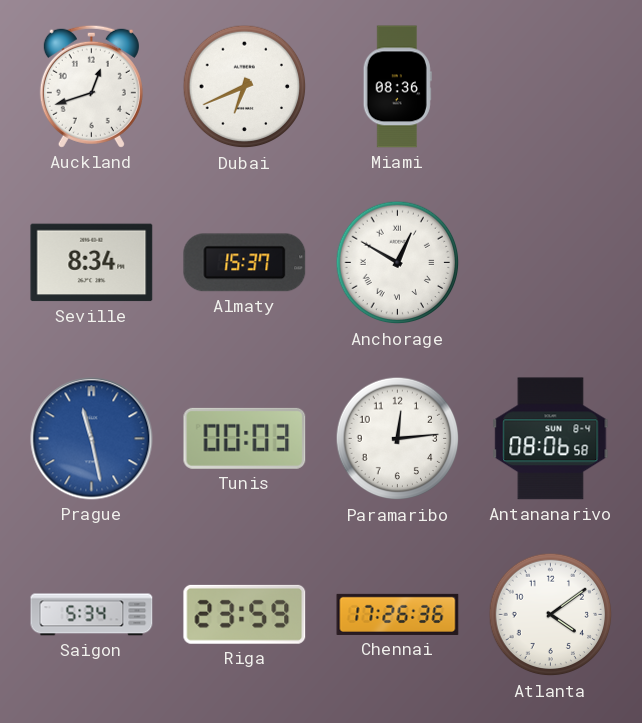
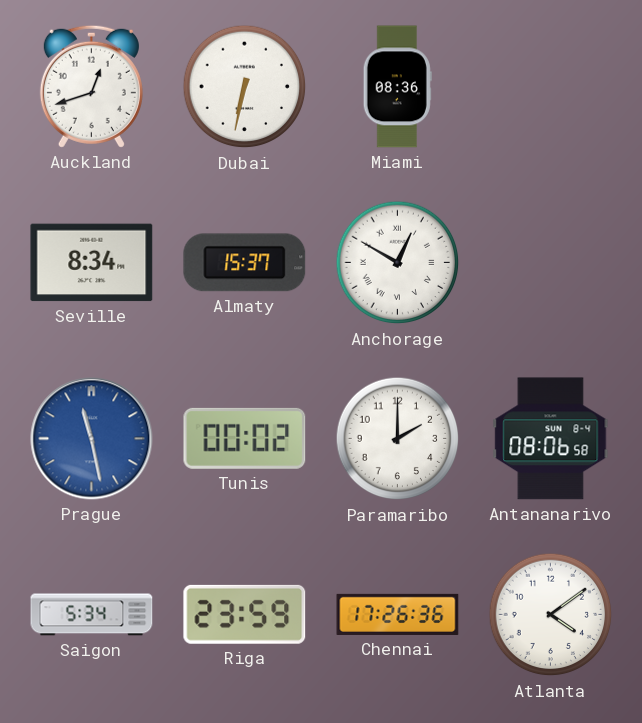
Dubai: 6:41 -> 6:32 (245, 87)
Tunis: 00:03 -> 00:02 (245, 438)
Paramaribo: 12:14 -> 2:00 (398, 439)
